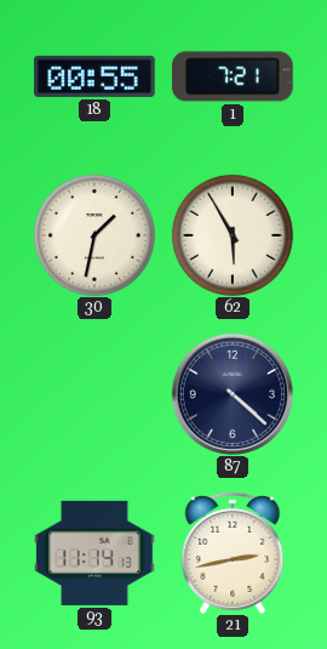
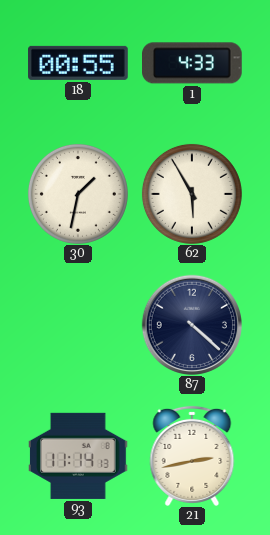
1: 7:21 -> 4:33 (193, 63)
